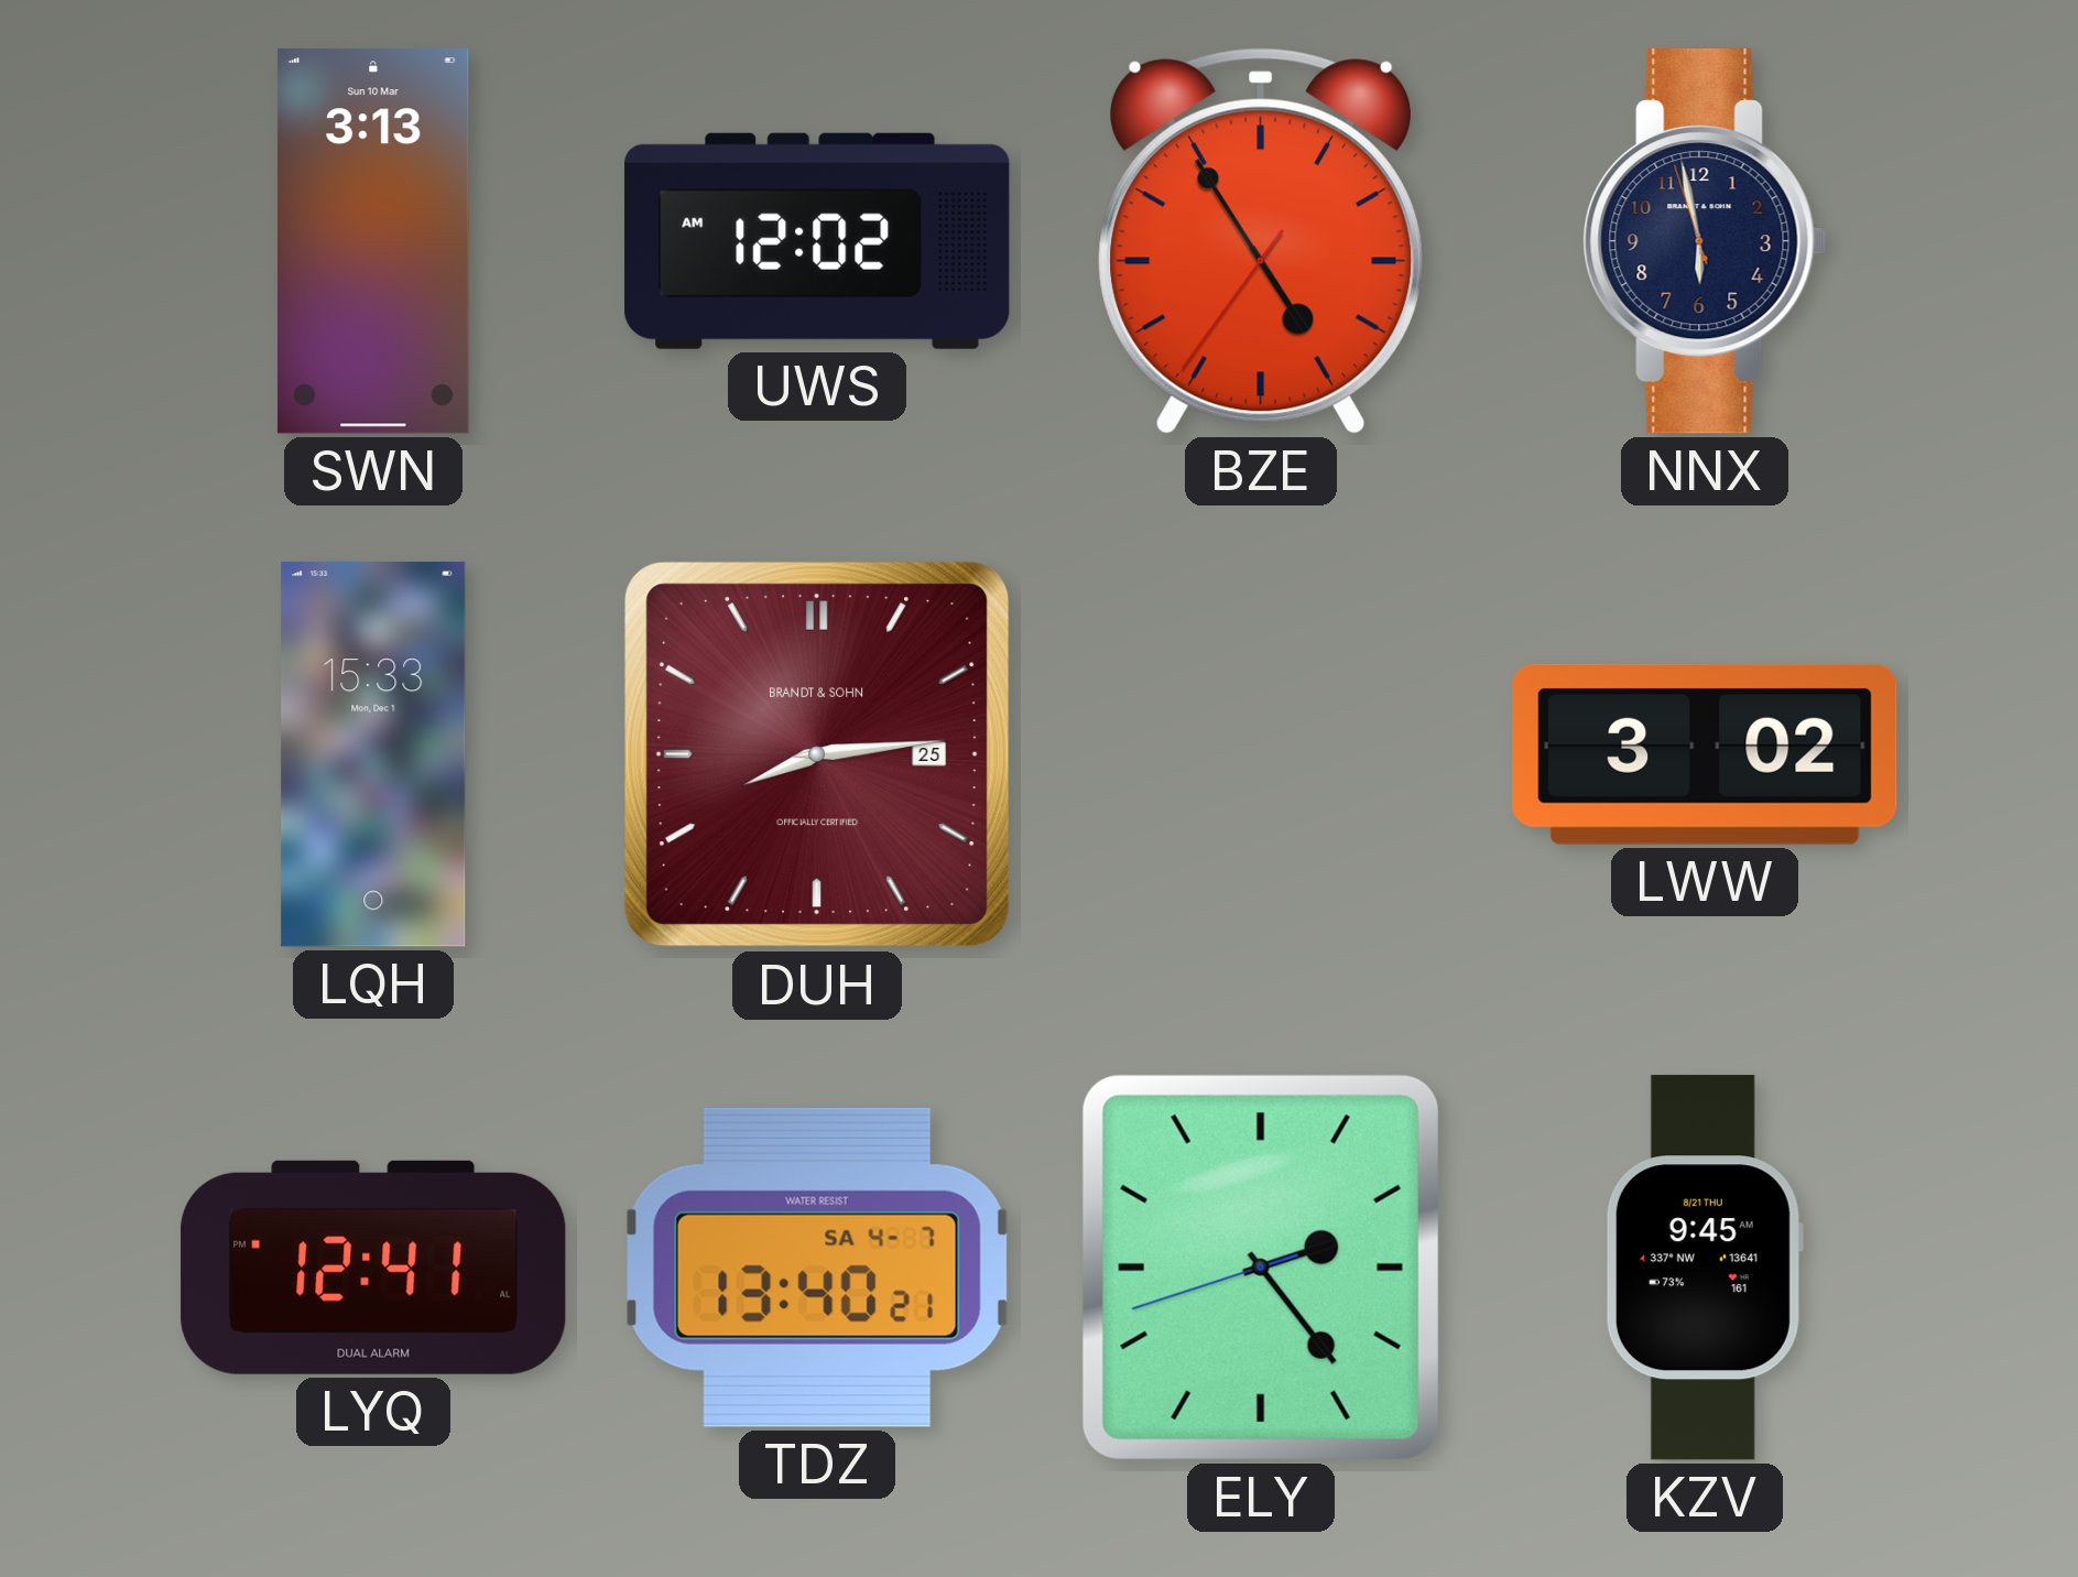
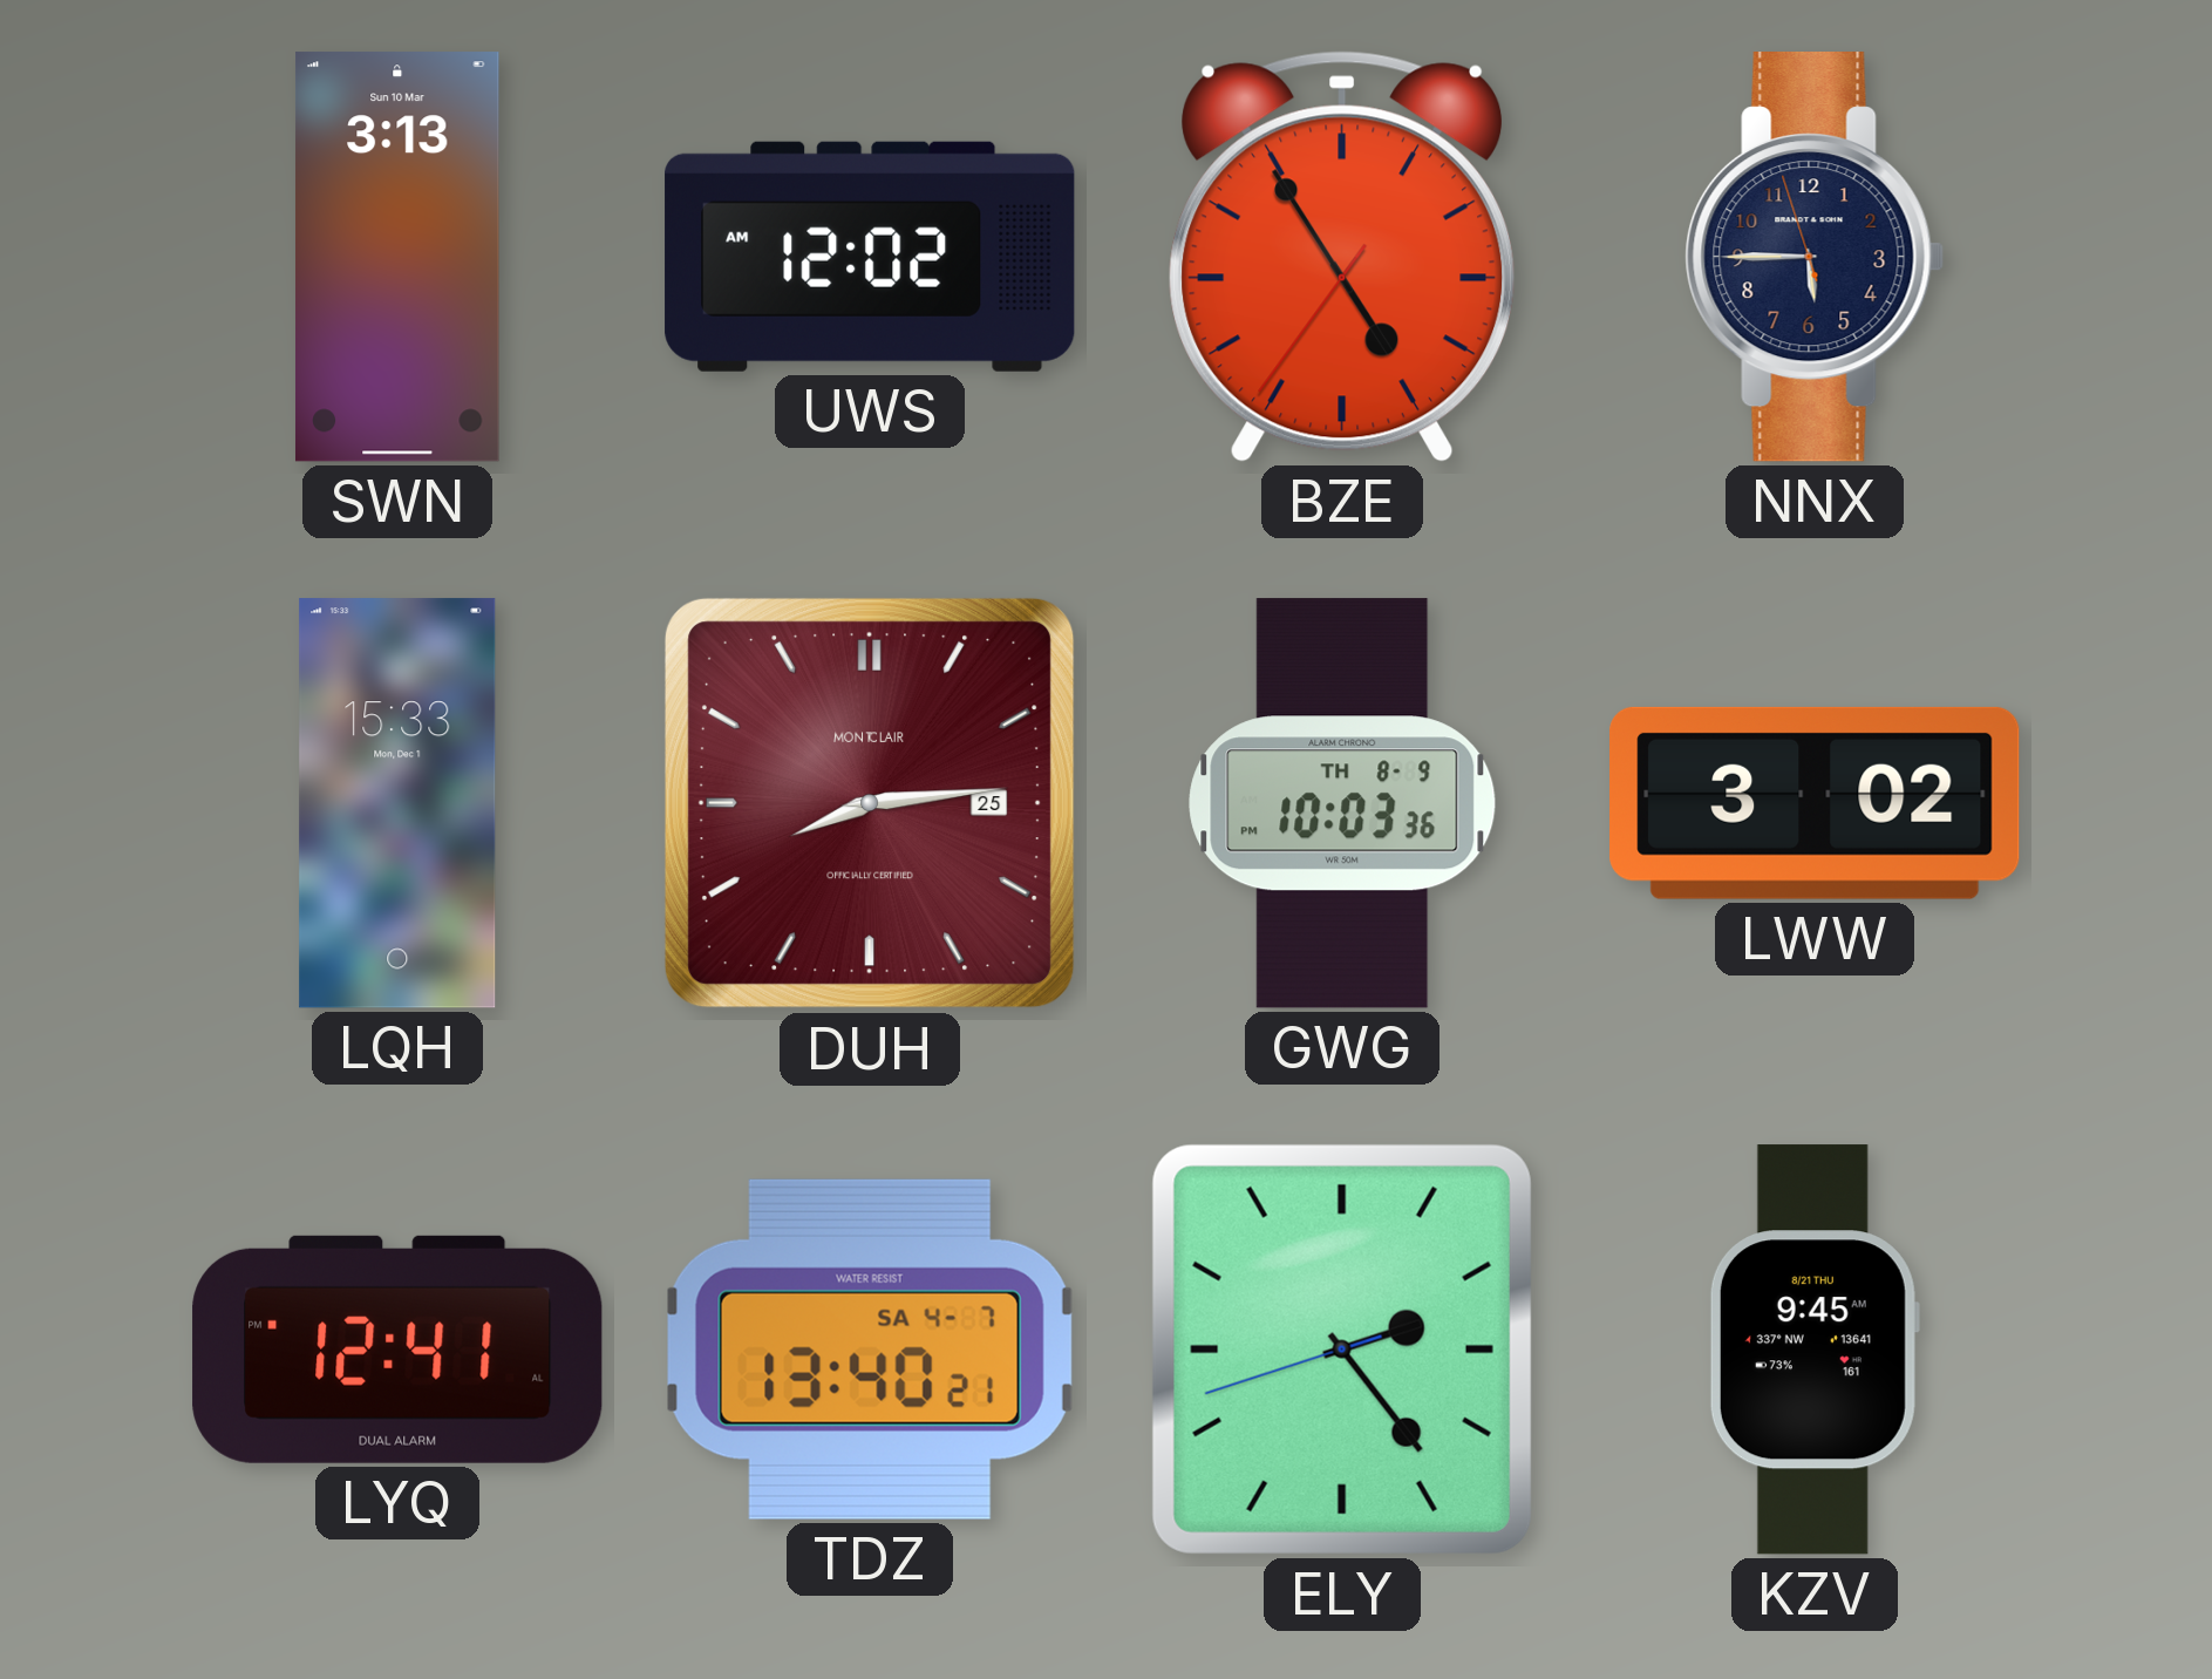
NNX: 5:57 -> 5:44 (1815, 258)
DUH brand: BRANDT & SOHN -> MONTCLAIR (871, 804)
GWG: none -> 10:03 (1342, 803)
